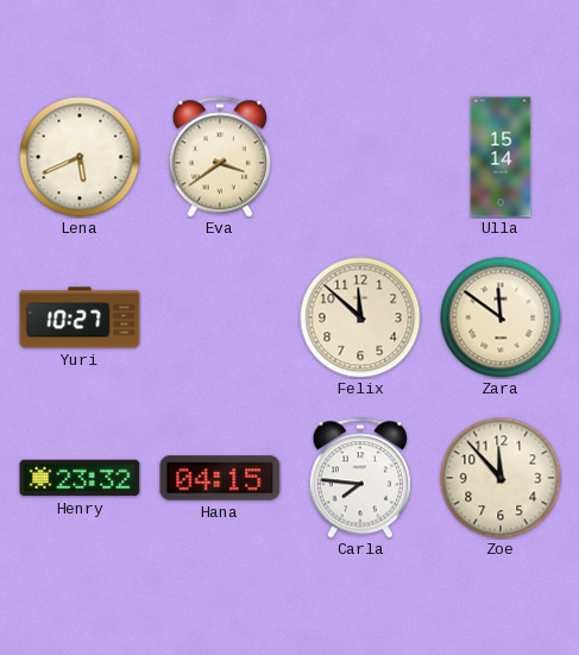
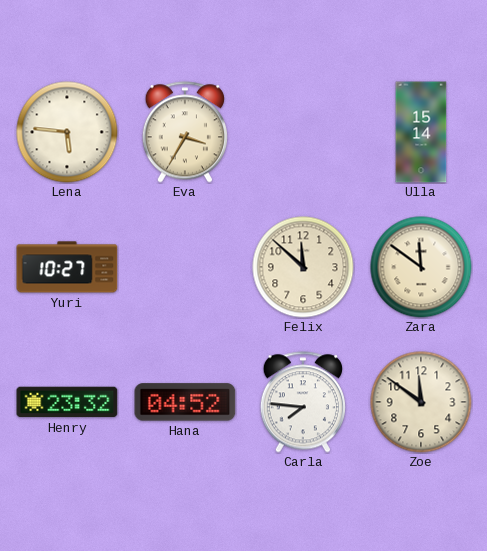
Lena: 5:41 -> 5:46 (67, 132)
Eva: 3:39 -> 3:35 (185, 132)
Hana: 04:15 -> 04:52 (185, 402)
Zoe: 11:53 -> 11:51 (421, 402)
